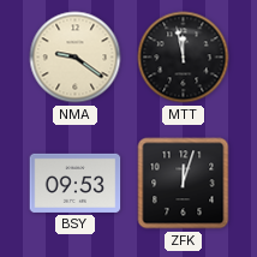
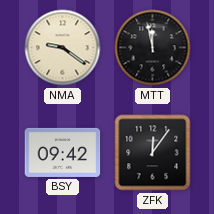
BSY: 09:53 -> 09:42 (63, 152)
ZFK: 12:03 -> 12:06 (153, 153)
